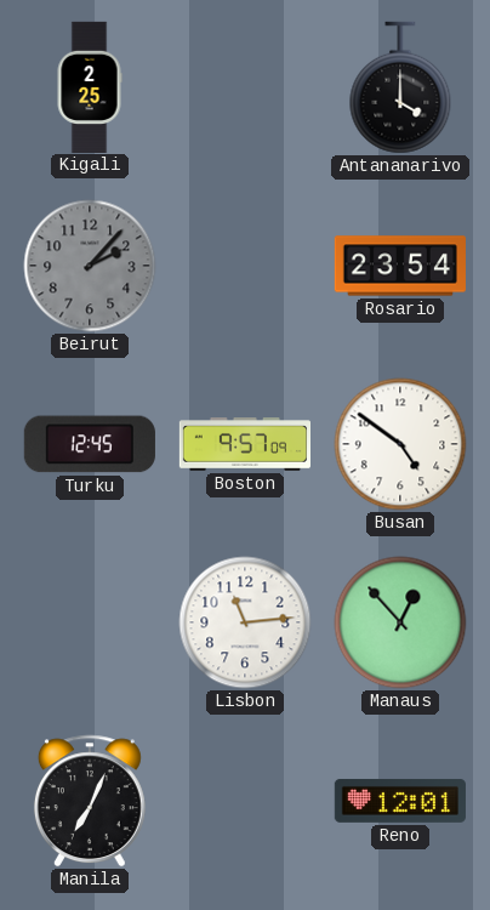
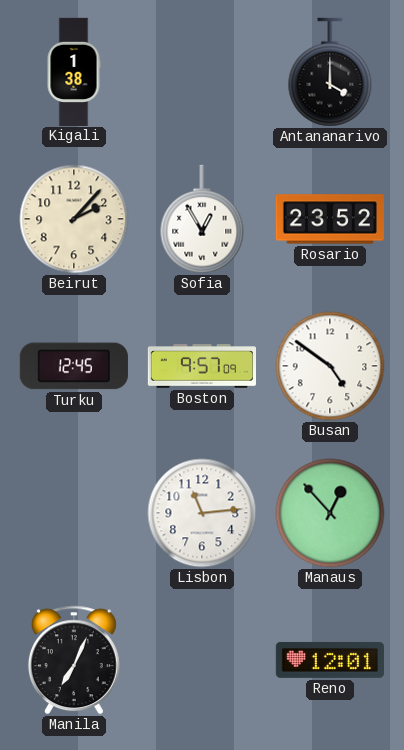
Kigali: 2:25 -> 1:38 (74, 71)
Beirut dial: grey -> cream (74, 219)
Sofia: none -> 12:55 (202, 219)
Rosario: 23:54 -> 23:52 (330, 219)
